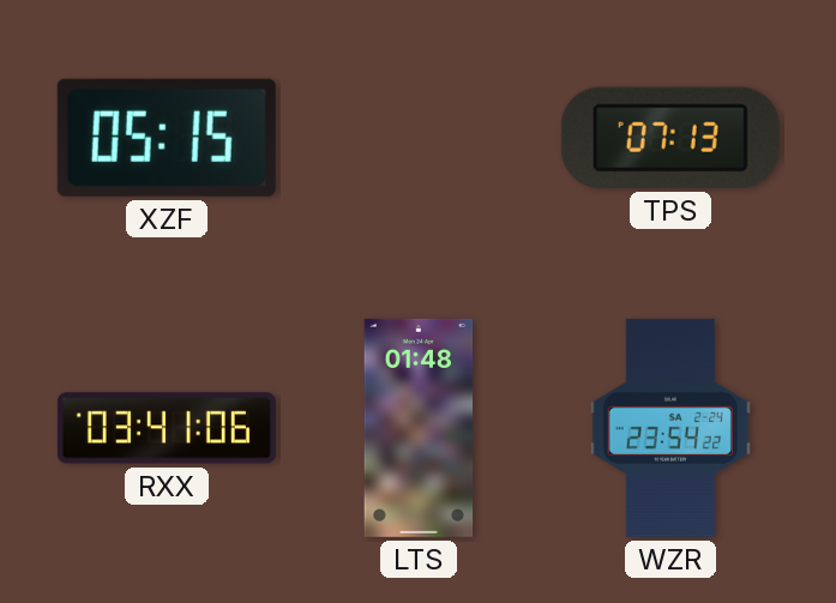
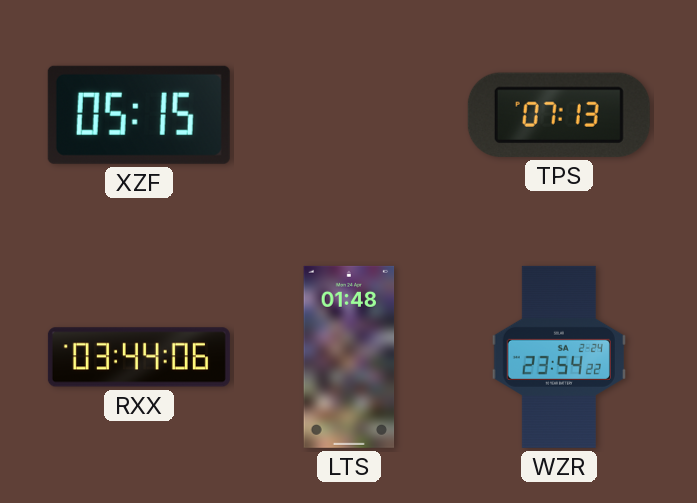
RXX: 03:41 -> 03:44 (139, 357)
